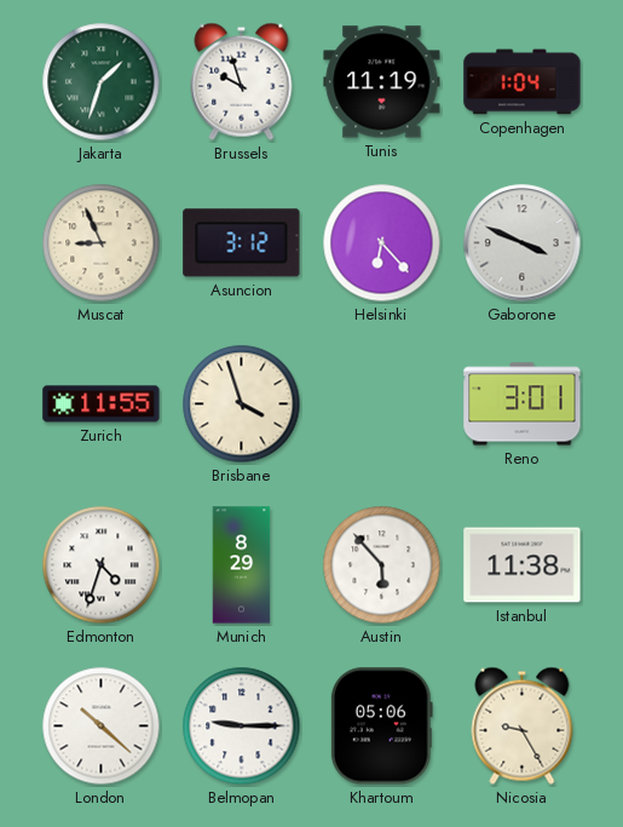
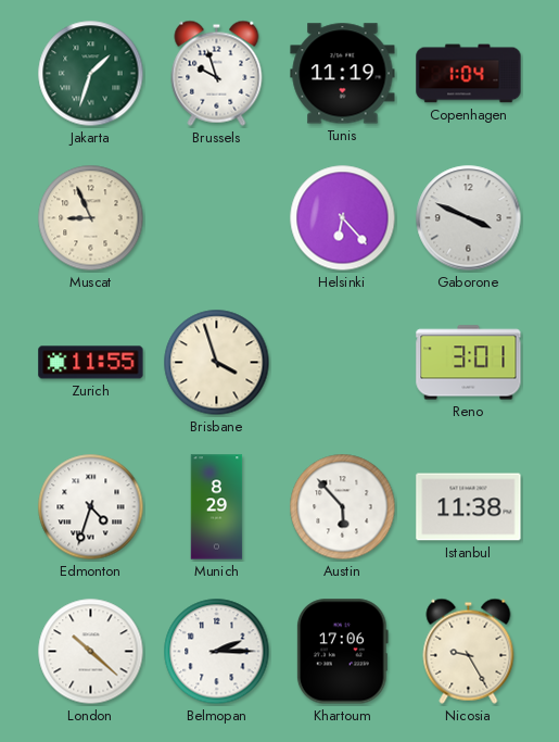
Asuncion: 3:12 -> none (242, 243)
Belmopan: 9:15 -> 2:15 (217, 652)
Khartoum: 05:06 -> 17:06 (342, 652)
